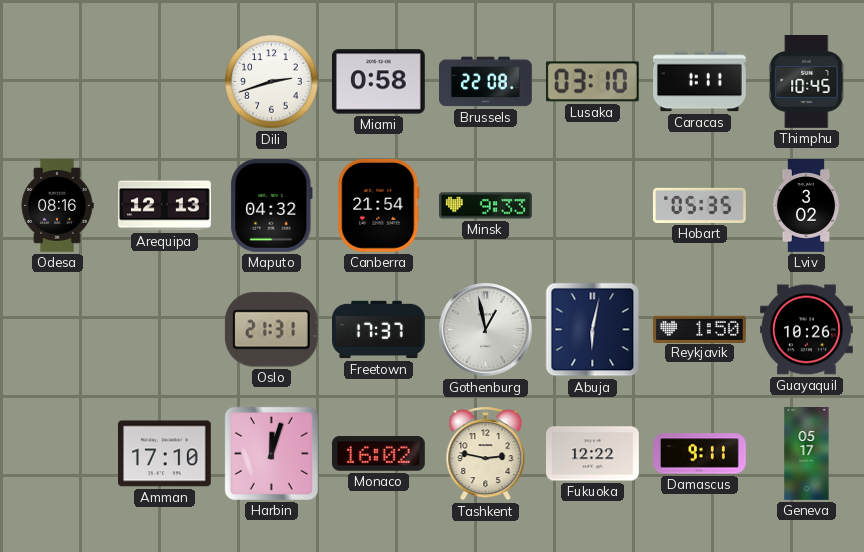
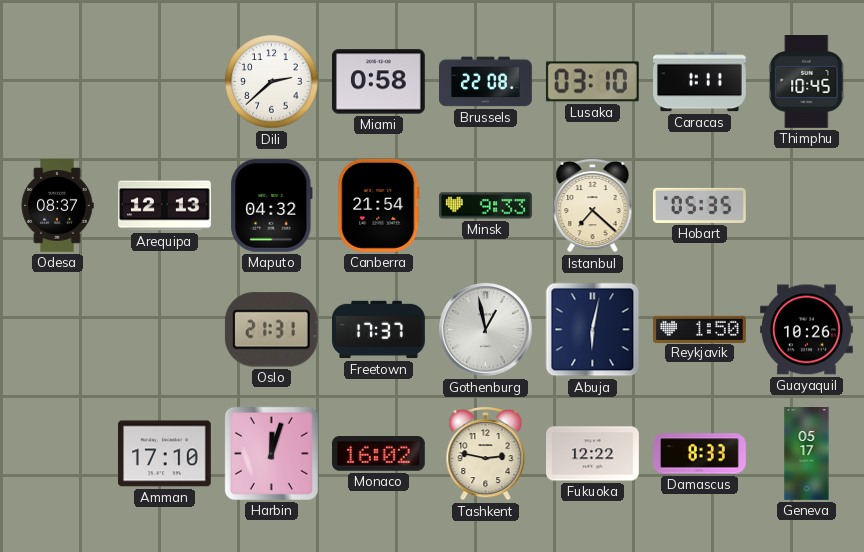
Dili: 2:42 -> 2:38 (272, 82)
Odesa: 08:16 -> 08:37 (57, 206)
Istanbul: none -> 7:22 (593, 206)
Lviv: 3:02 -> none (806, 206)
Damascus: 9:11 -> 8:33 (700, 454)
